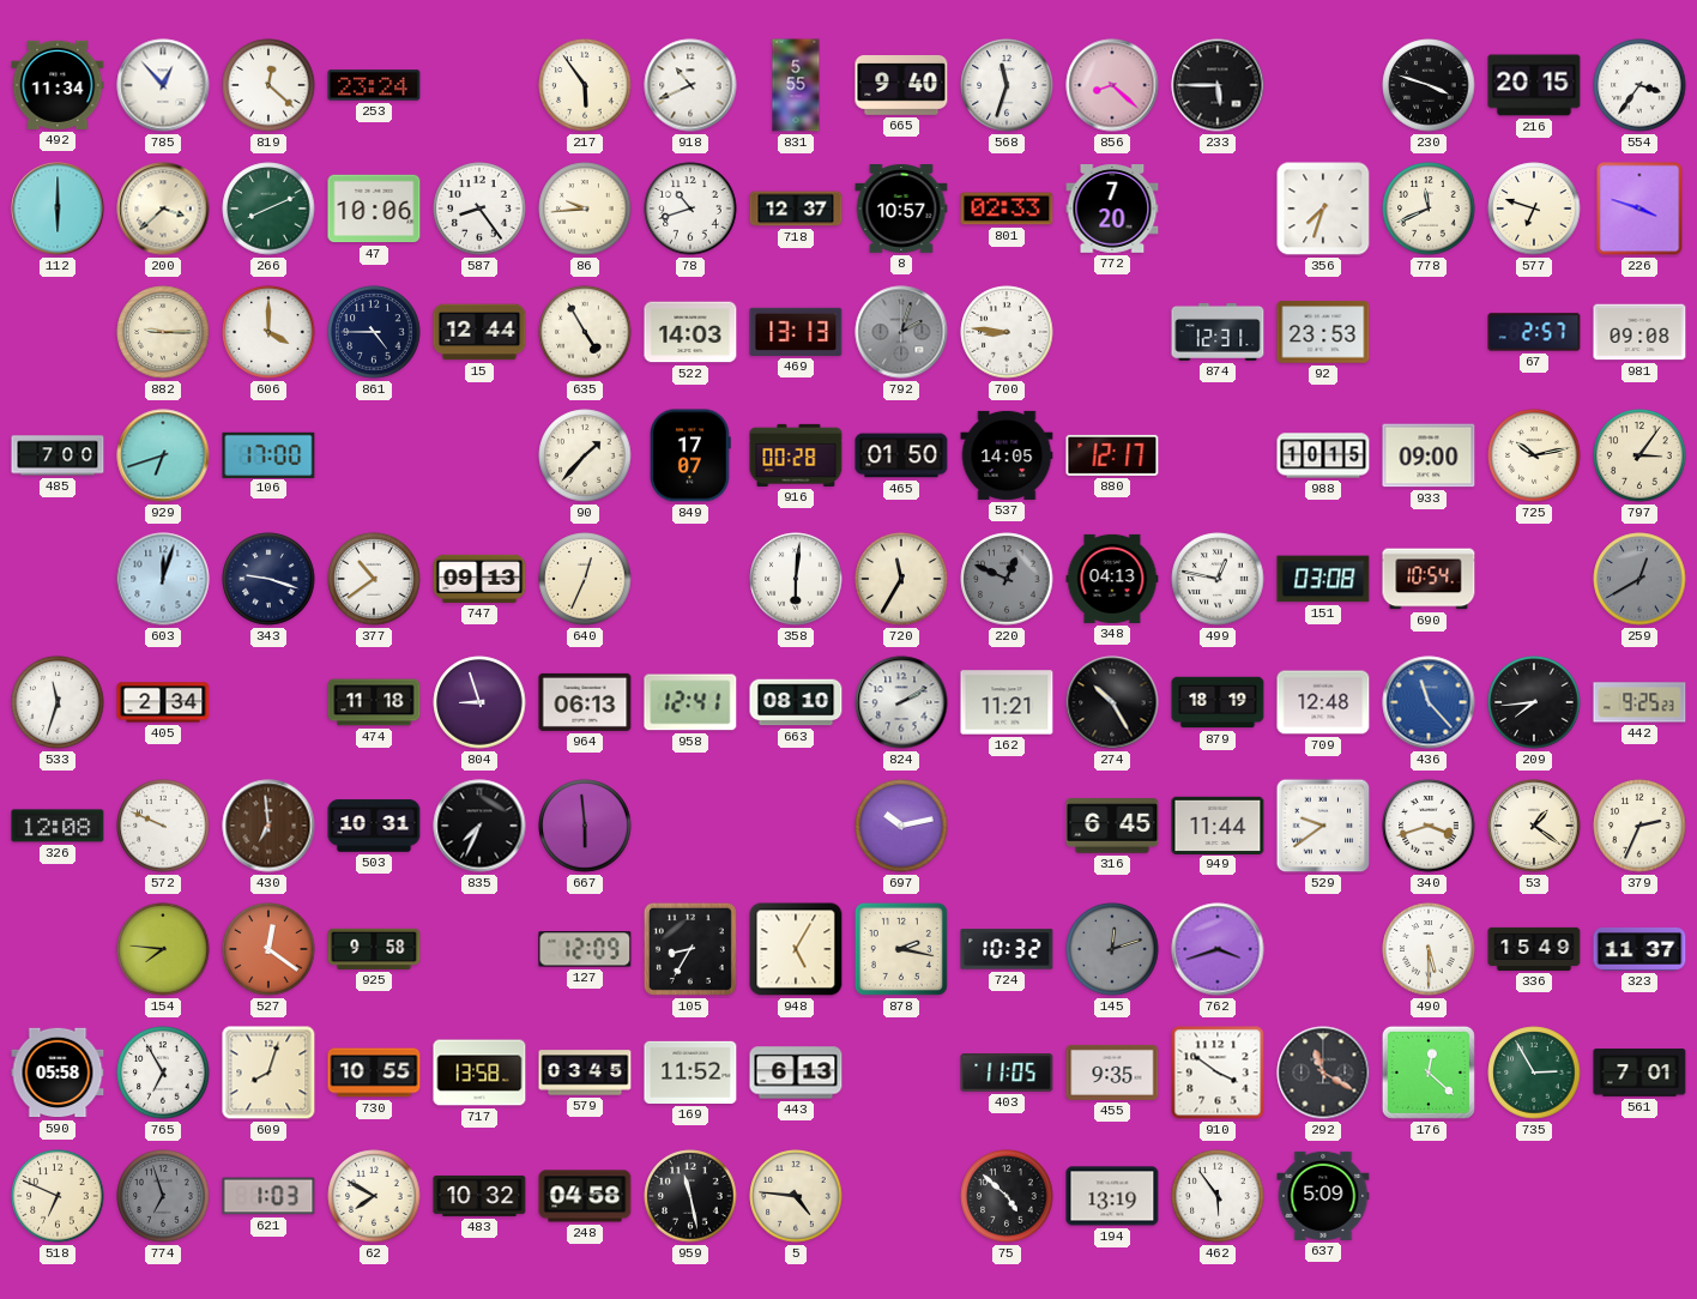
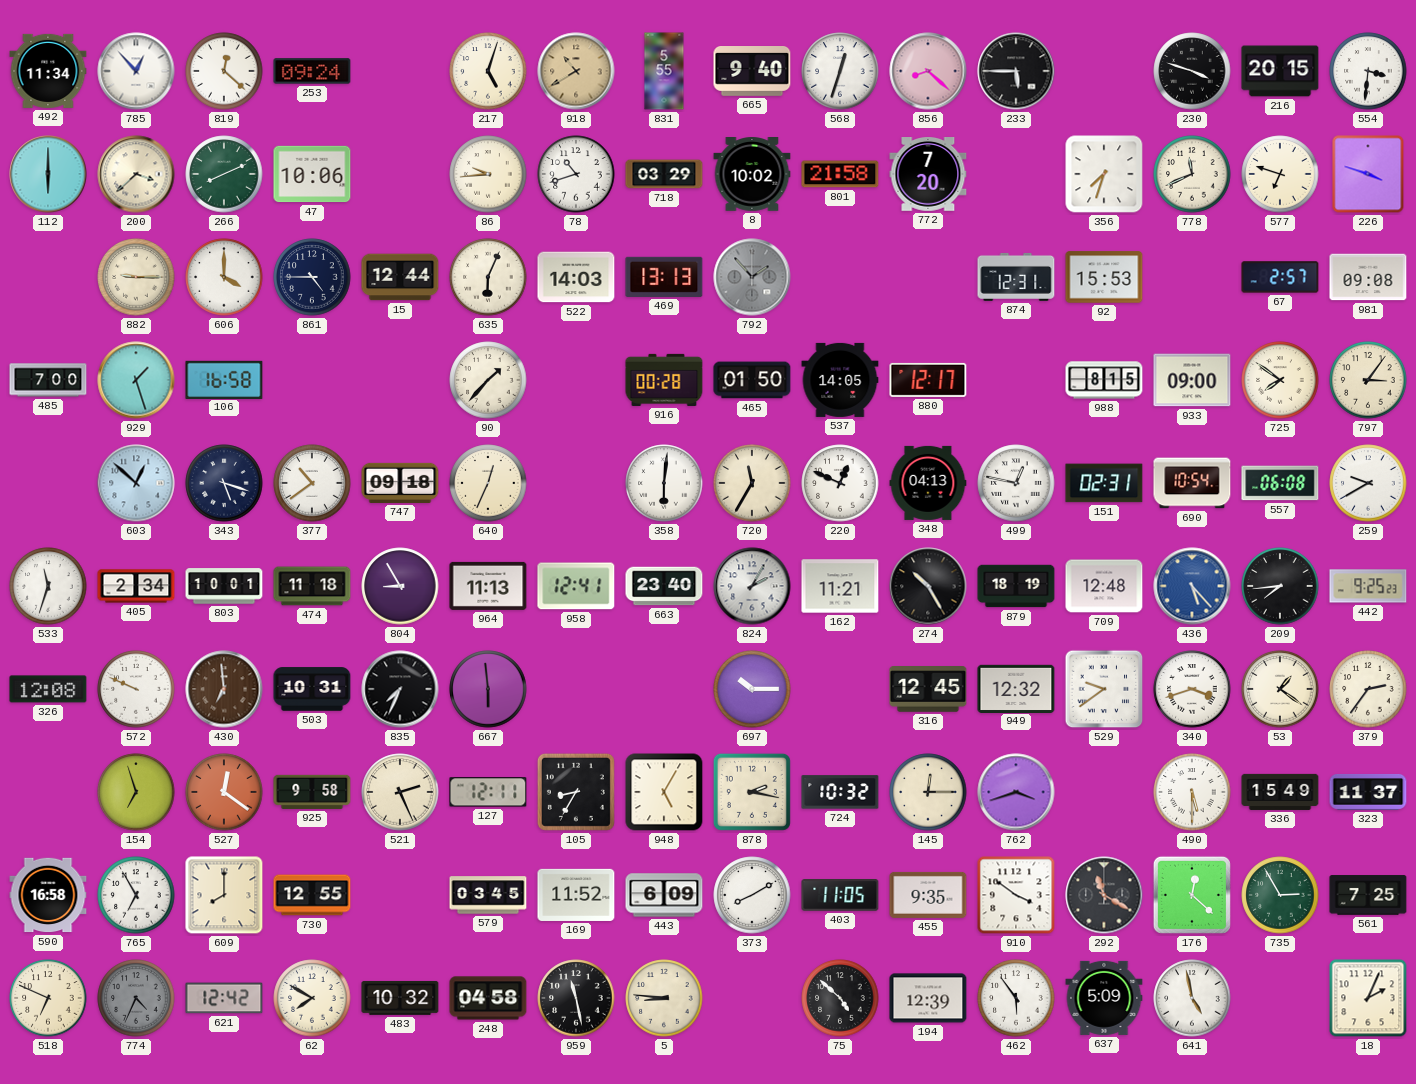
253: 23:24 -> 09:24 (312, 71)
217: 5:54 -> 5:03 (488, 71)
918: 10:41 -> 10:40 (576, 71)
918 dial: white -> champagne (576, 71)
568: 11:33 -> 12:33 (840, 71)
554: 3:36 -> 3:31 (1368, 71)
587: 8:24 -> none (479, 209)
718: 12:37 -> 03:29 (664, 174)
8: 10:57 -> 10:02 (752, 175)
801: 02:33 -> 21:58 (840, 174)
635: 4:55 -> 6:04 (488, 277)
792: 2:03 -> 1:53 (752, 277)
700: 8:46 -> none (1007, 332)
92: 23:53 -> 15:53 (1104, 277)
929: 6:42 -> 1:27 (136, 380)
106: 17:00 -> 16:58 (224, 379)
849: 17:07 -> none (692, 455)
988: 10:15 -> 8:15 (1104, 380)
725: 10:13 -> 7:51 (1280, 380)
603: 12:03 -> 12:52 (136, 483)
343: 9:18 -> 5:18 (224, 483)
747: 09:13 -> 09:18 (400, 483)
220 dial: grey -> white (840, 483)
151: 03:08 -> 02:31 (1104, 483)
557: none -> 06:08 (1280, 483)
259: 12:40 -> 9:40 (1368, 483)
259 dial: grey -> white (1368, 483)
803: none -> 10:01 (224, 586)
804: 8:57 -> 8:55 (400, 586)
964: 06:13 -> 11:13 (488, 586)
663: 08:10 -> 23:40 (664, 586)
824: 2:10 -> 2:05 (752, 586)
436: 11:23 -> 5:23 (1192, 586)
697: 10:13 -> 10:15 (752, 689)
316: 6:45 -> 12:45 (928, 689)
949: 11:44 -> 12:32 (1016, 688)
379: 2:34 -> 2:36 (1368, 689)
154: 7:46 -> 6:57 (136, 792)
521: none -> 2:26 (400, 792)
127: 12:09 -> 12:11 (488, 792)
145: 12:12 -> 12:15 (928, 792)
145 dial: grey -> cream (928, 792)
590: 05:58 -> 16:58 (48, 895)
609: 8:03 -> 8:00 (224, 895)
730: 10:55 -> 12:55 (312, 895)
717: 13:58 -> none (479, 1073)
443: 6:13 -> 6:09 (664, 895)
373: none -> 8:10 (752, 895)
561: 7:01 -> 7:25 (1368, 895)
774: 6:57 -> 4:34 (136, 998)
621: 1:03 -> 12:42 (224, 998)
5: 4:46 -> 8:46 (664, 998)
194: 13:19 -> 12:39 (928, 998)
641: none -> 4:58 (1192, 998)
18: none -> 2:04 (1368, 998)
